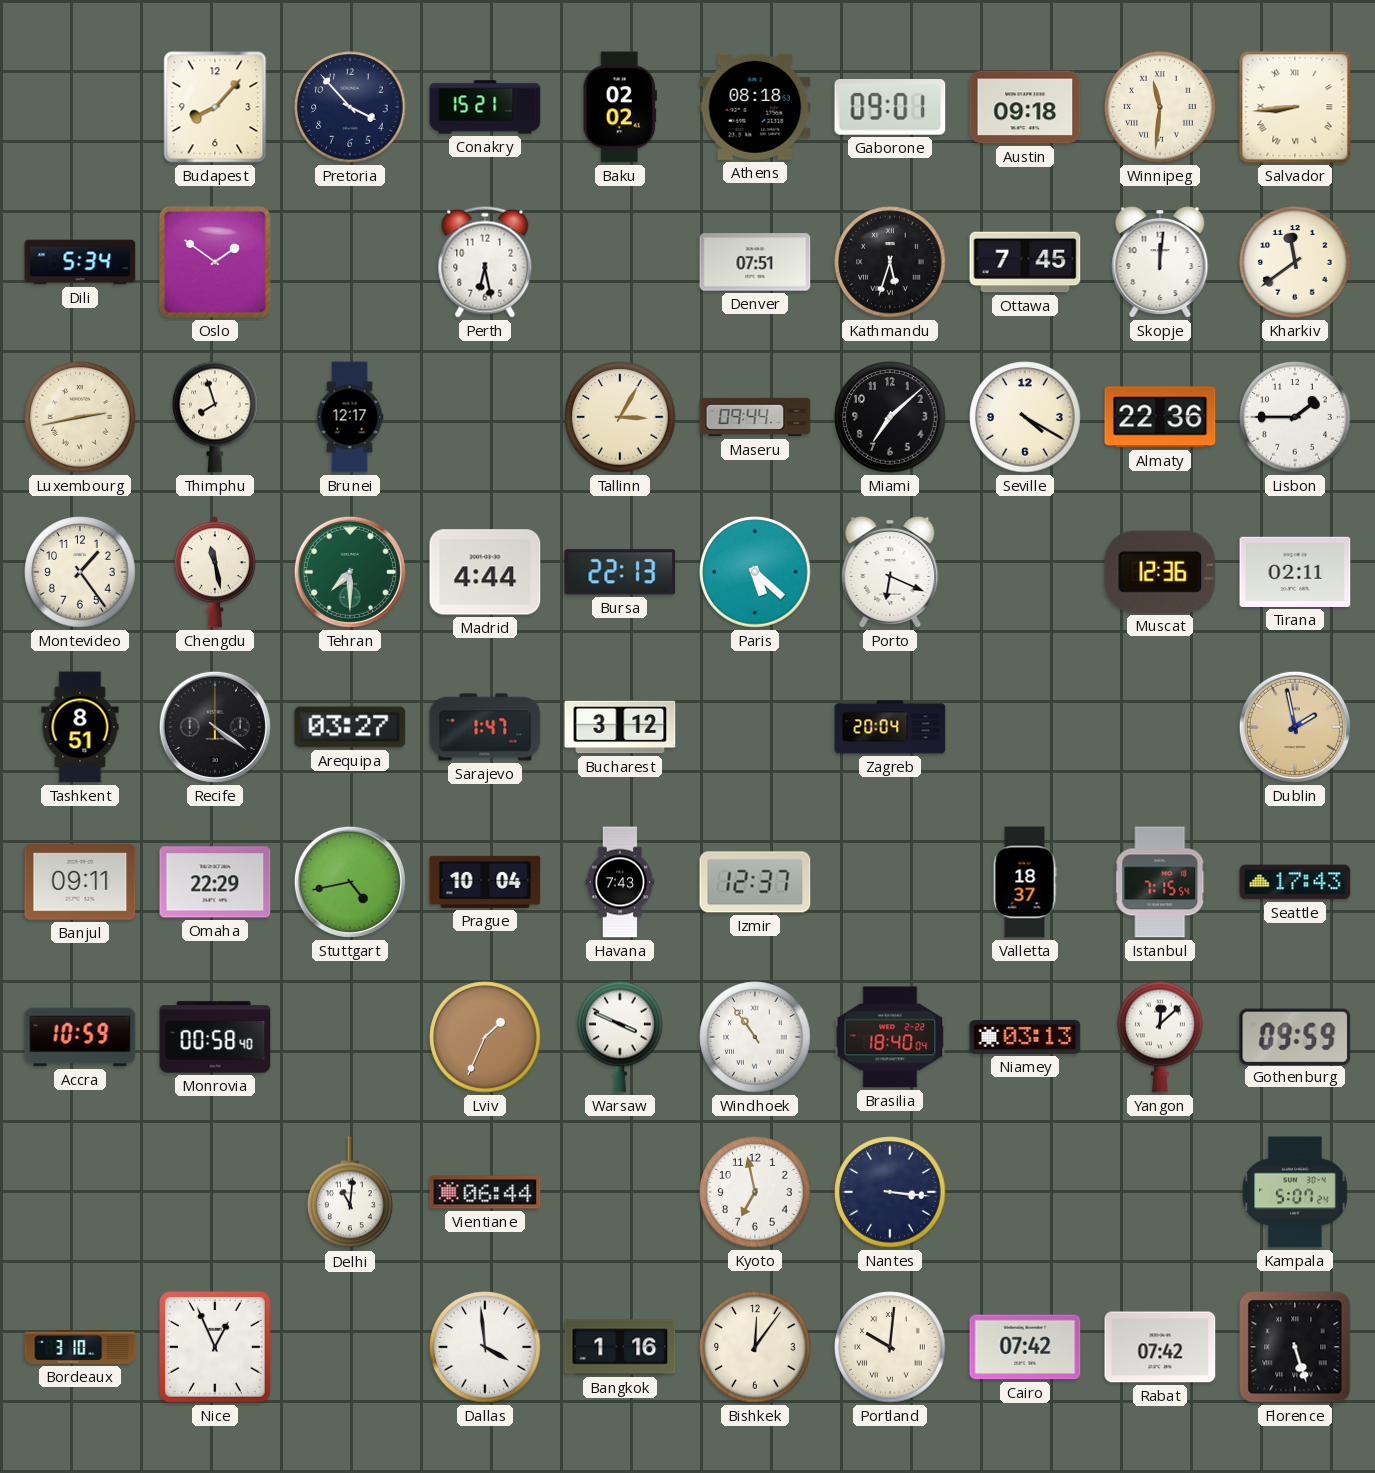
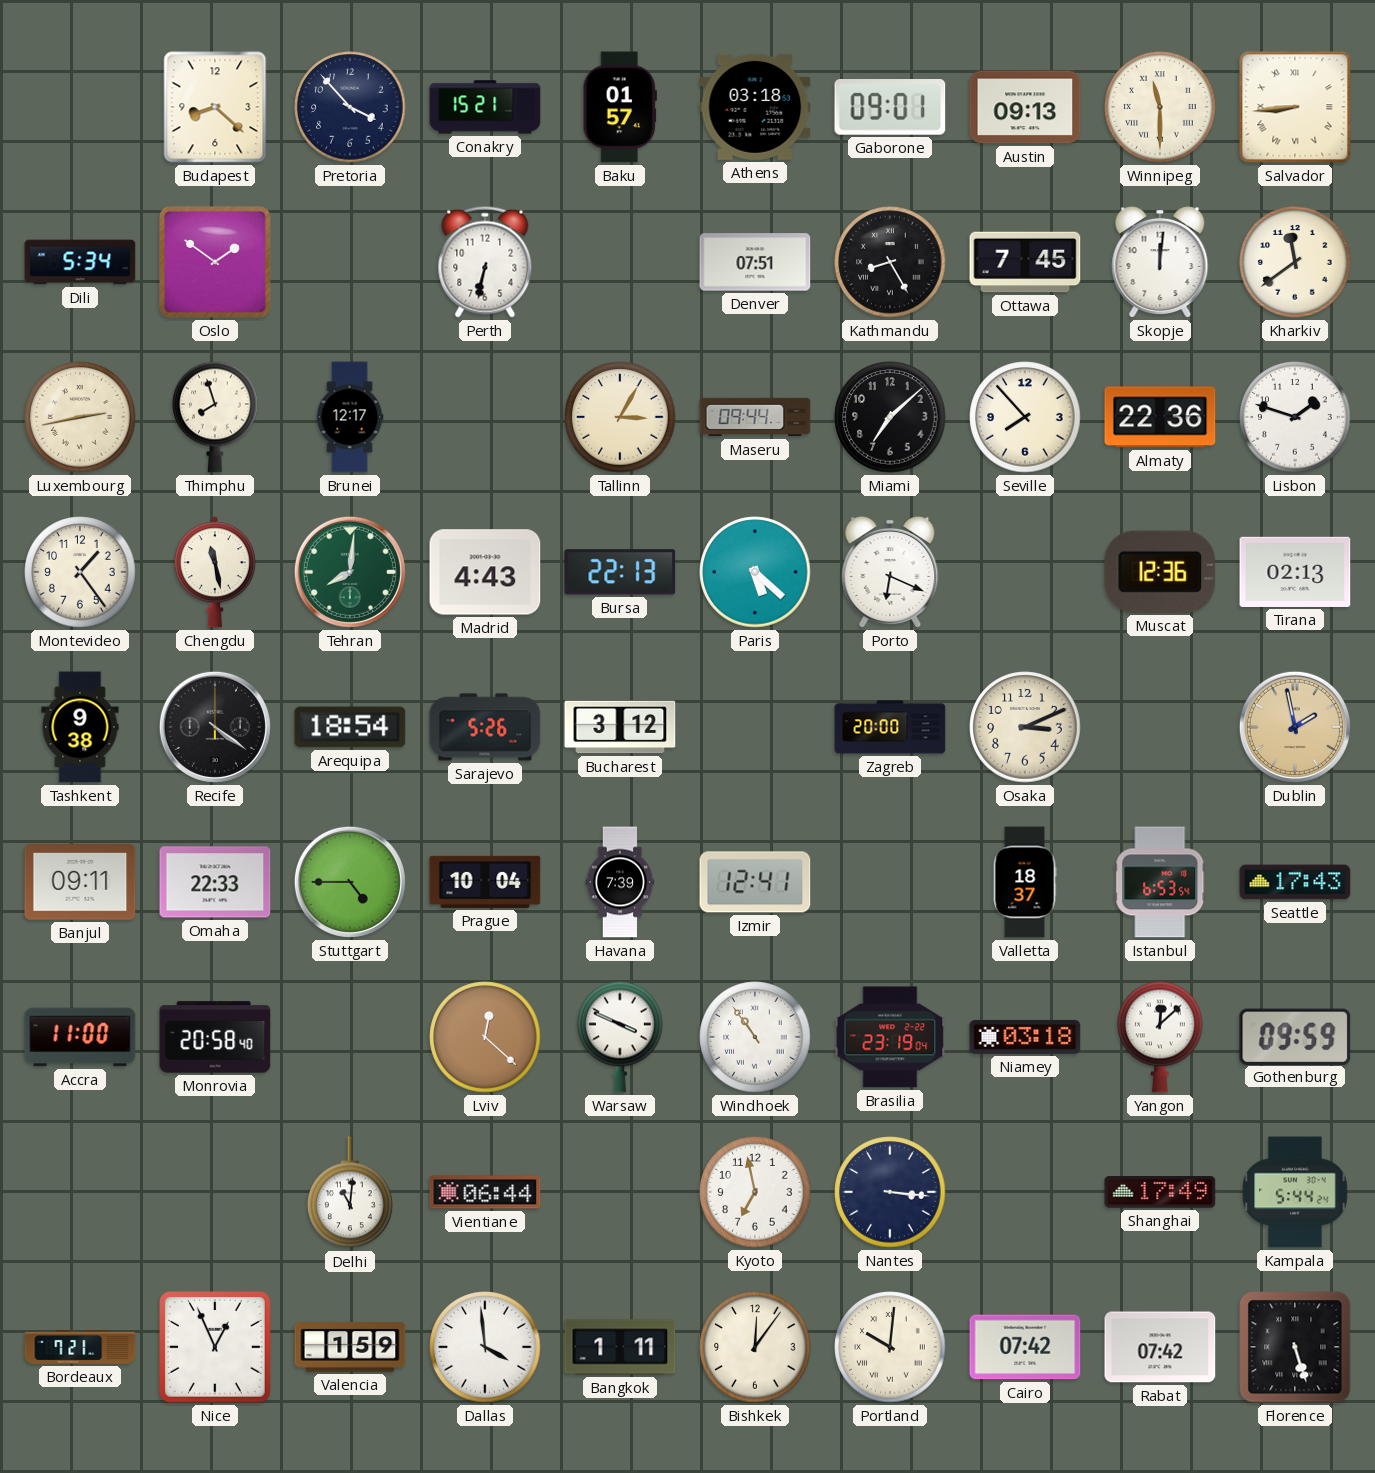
Budapest: 8:07 -> 8:22 (215, 107)
Baku: 02:02 -> 01:57 (620, 107)
Athens: 08:18 -> 03:18 (755, 107)
Austin: 09:18 -> 09:13 (1025, 107)
Winnipeg: 11:31 -> 11:30 (1160, 107)
Perth: 6:28 -> 6:32 (485, 262)
Kathmandu: 5:33 -> 8:25 (890, 262)
Seville: 4:20 -> 7:53 (1025, 417)
Lisbon: 1:45 -> 1:48 (1295, 417)
Tehran: 7:30 -> 8:01 (350, 572)
Madrid: 4:44 -> 4:43 (485, 572)
Tirana: 02:11 -> 02:13 (1295, 572)
Tashkent: 8:51 -> 9:38 (80, 727)
Arequipa: 03:27 -> 18:54 (350, 727)
Sarajevo: 1:47 -> 5:26 (485, 727)
Zagreb: 20:04 -> 20:00 (890, 727)
Osaka: none -> 3:11 (1025, 727)
Omaha: 22:29 -> 22:33 (215, 882)
Stuttgart: 4:43 -> 4:45 (350, 882)
Havana: 7:43 -> 7:39 (620, 882)
Izmir: 12:37 -> 12:41 (755, 882)
Istanbul: 7:15 -> 6:53 (1160, 882)
Accra: 10:59 -> 11:00 (80, 1037)
Monrovia: 00:58 -> 20:58 (215, 1037)
Lviv: 1:34 -> 12:22 (485, 1037)
Brasilia: 18:40 -> 23:19 (890, 1037)
Niamey: 03:13 -> 03:18 (1025, 1037)
Shanghai: none -> 17:49 (1160, 1192)
Kampala: 5:07 -> 5:44 (1295, 1192)
Bordeaux: 3:10 -> 7:21 (80, 1348)
Valencia: none -> 1:59 (350, 1347)
Bangkok: 1:16 -> 1:11 (620, 1347)
